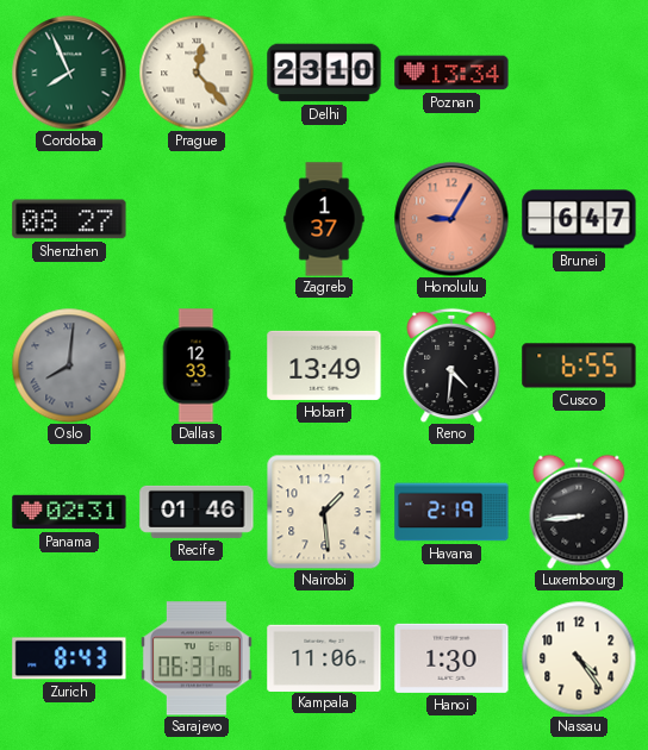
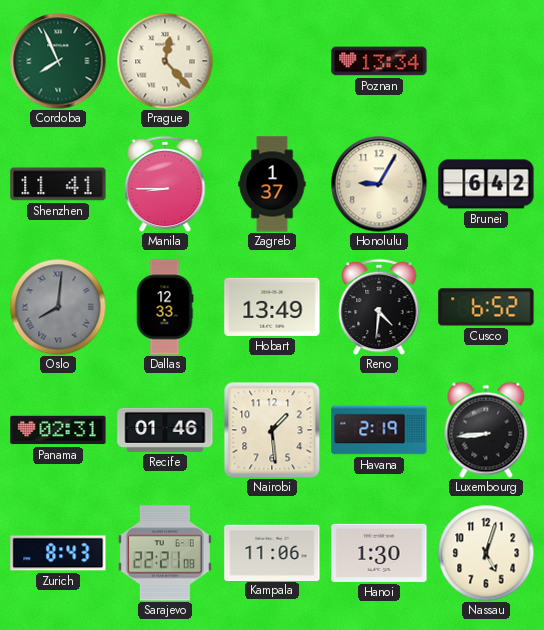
Delhi: 23:10 -> none (324, 73)
Shenzhen: 08:27 -> 11:41 (58, 184)
Manila: none -> 8:45 (165, 184)
Honolulu dial: salmon -> cream (379, 184)
Brunei: 6:47 -> 6:42 (486, 184)
Cusco: 6:55 -> 6:52 (486, 307)
Sarajevo: 06:31 -> 22:21 (165, 553)
Nassau: 4:24 -> 5:03 (486, 553)
